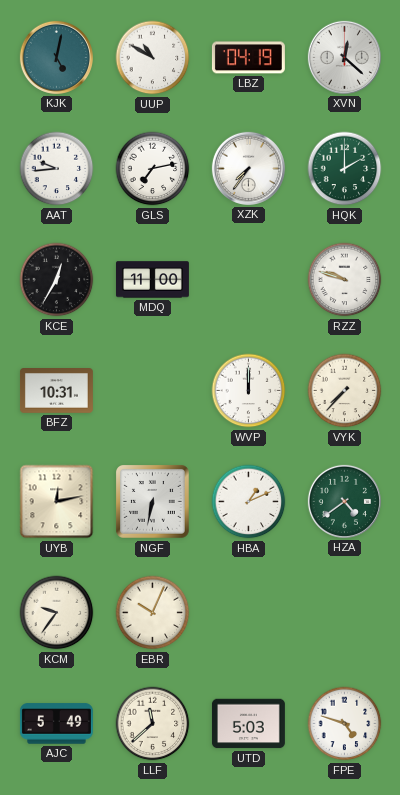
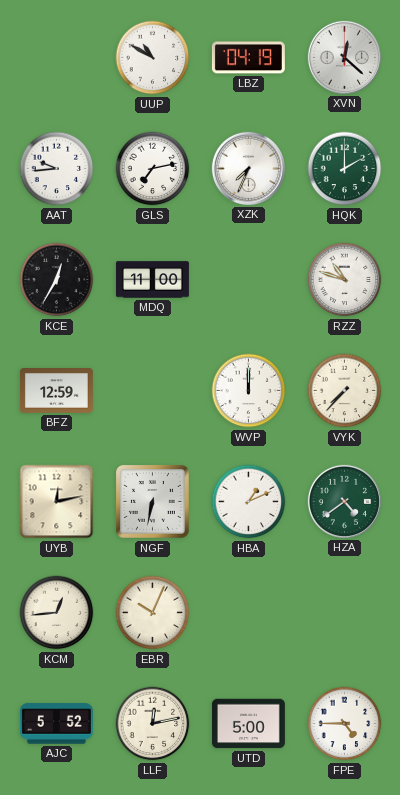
KJK: 5:02 -> none (56, 57)
XZK: 7:36 -> 7:34 (248, 168)
RZZ: 9:48 -> 10:48 (345, 280)
BFZ: 10:31 -> 12:59 (56, 391)
KCM: 9:36 -> 12:44 (57, 613)
AJC: 5:49 -> 5:52 (56, 724)
LLF: 11:38 -> 12:13 (153, 724)
UTD: 5:03 -> 5:00 (248, 724)
FPE: 4:48 -> 4:45 (345, 724)
